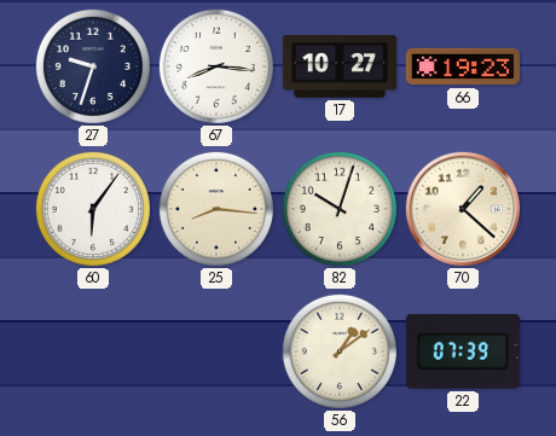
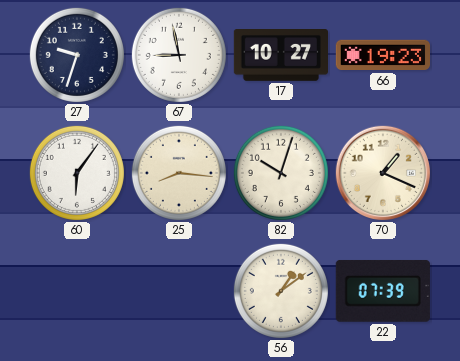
67: 8:16 -> 8:58 (179, 55)
70: 1:22 -> 1:19 (383, 173)
